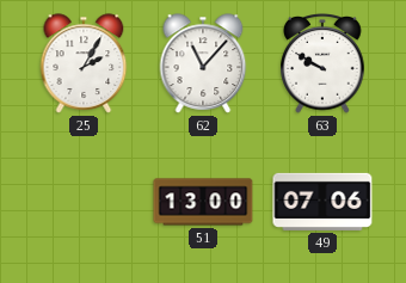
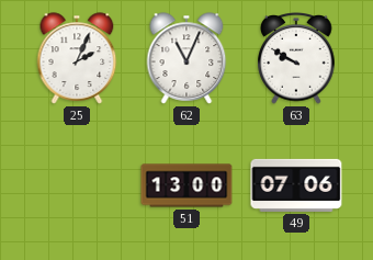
25: 2:05 -> 2:04 (77, 58)
62: 11:07 -> 11:04 (187, 58)
